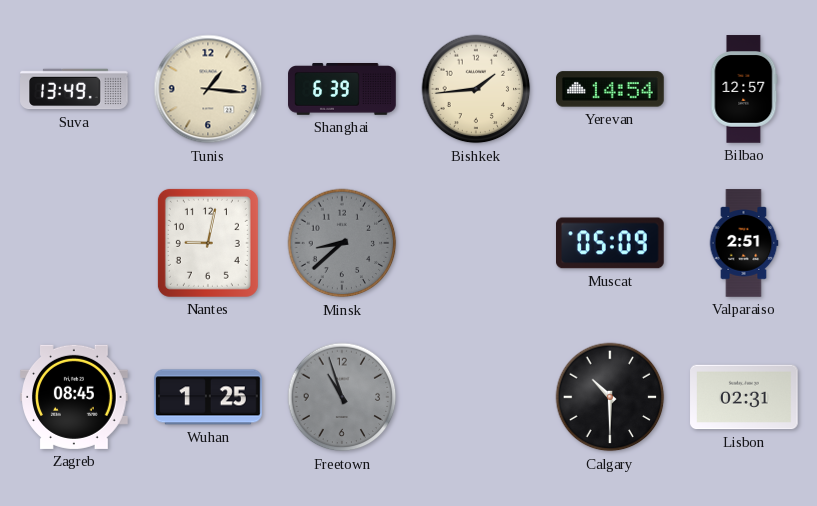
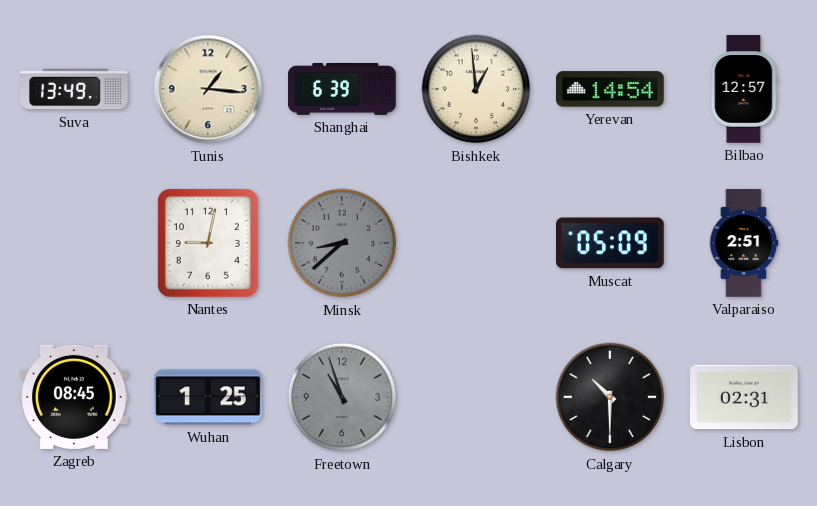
Bishkek: 1:44 -> 12:59 (476, 89)
